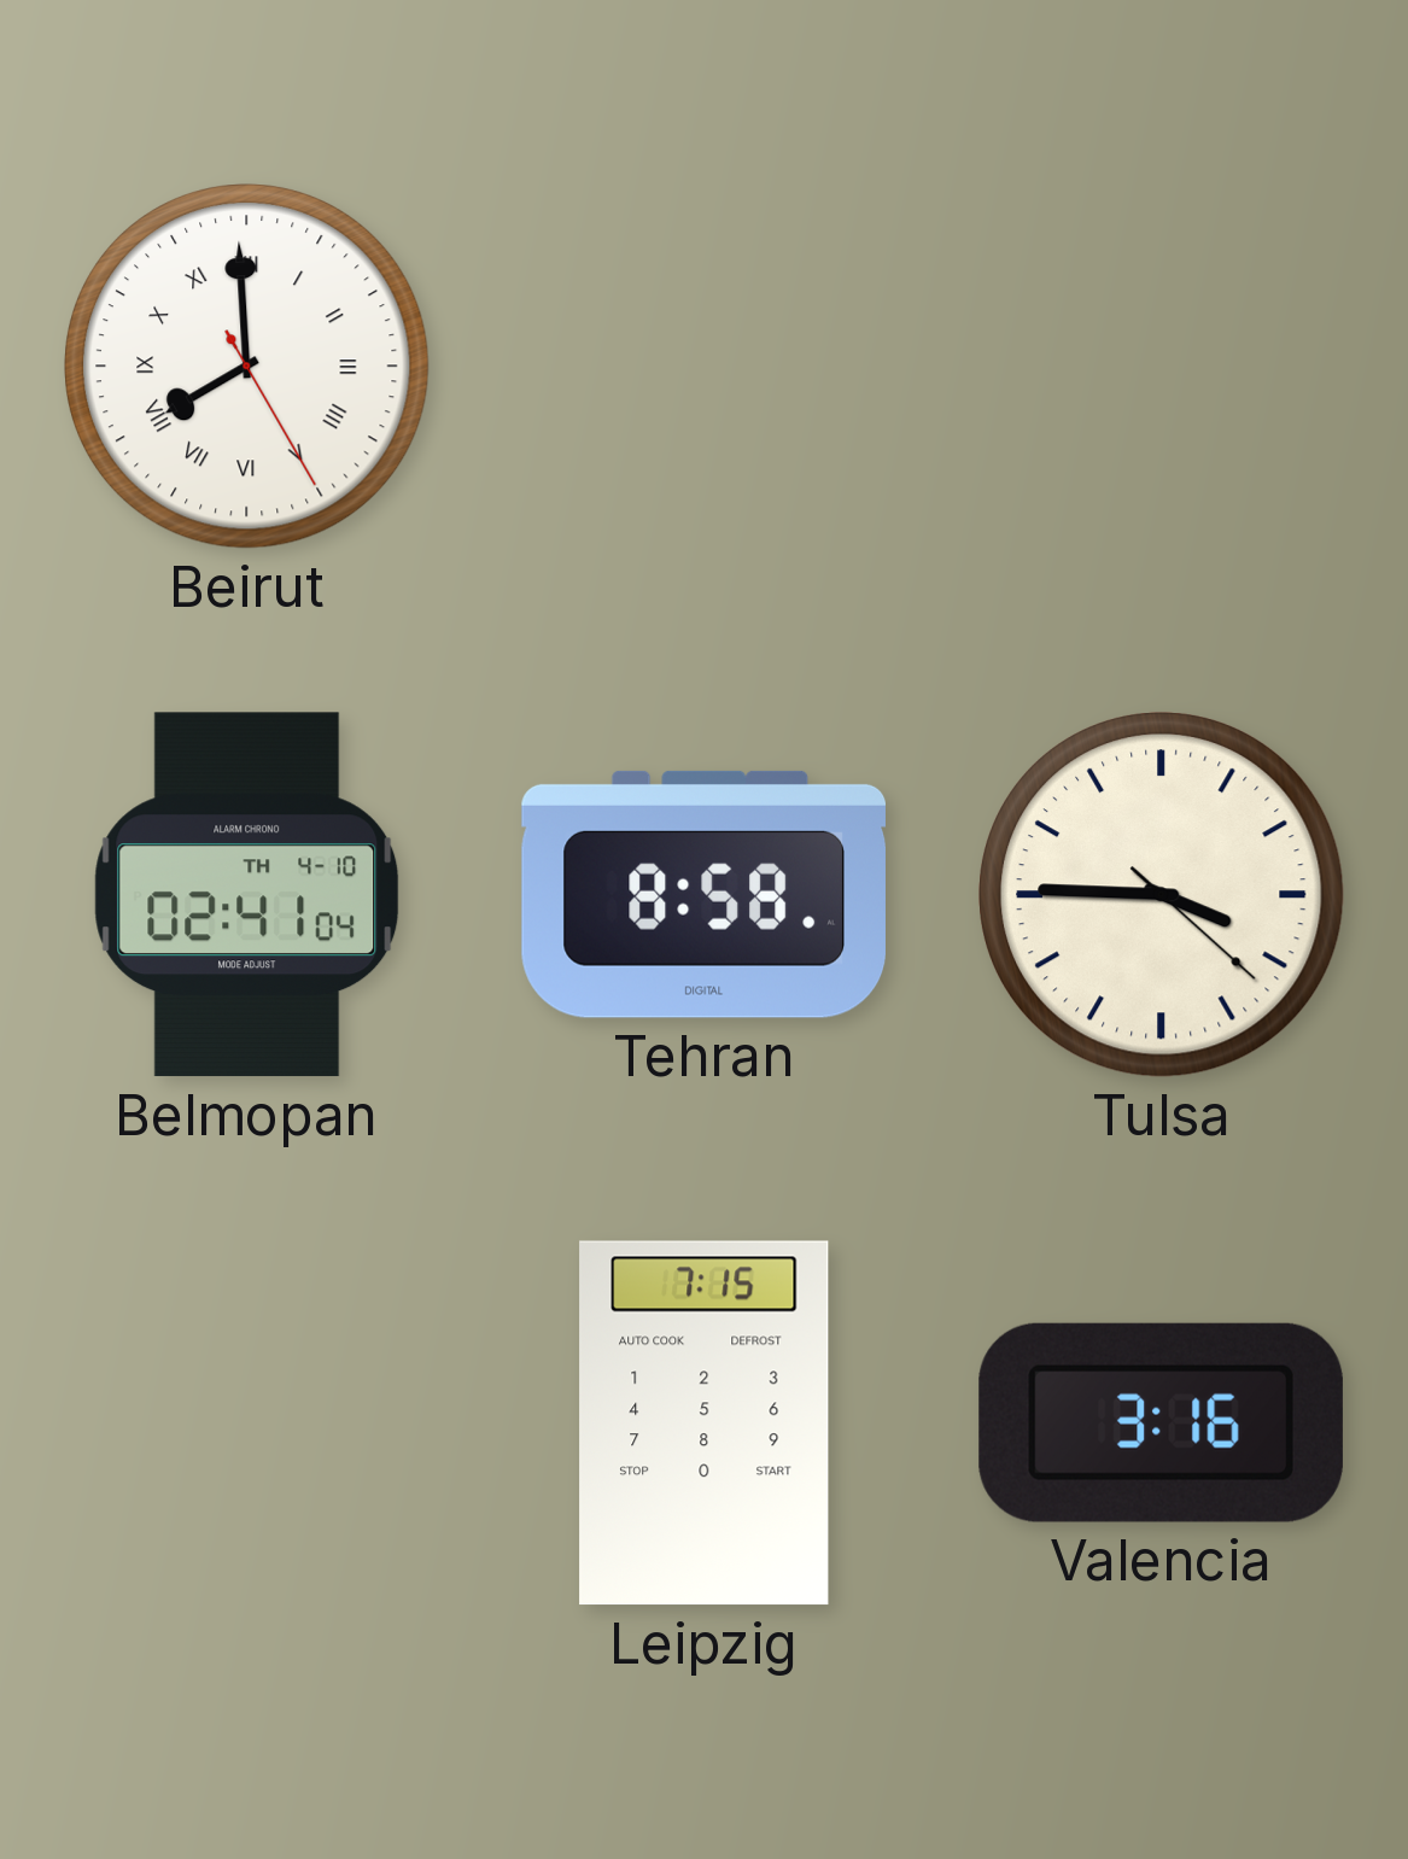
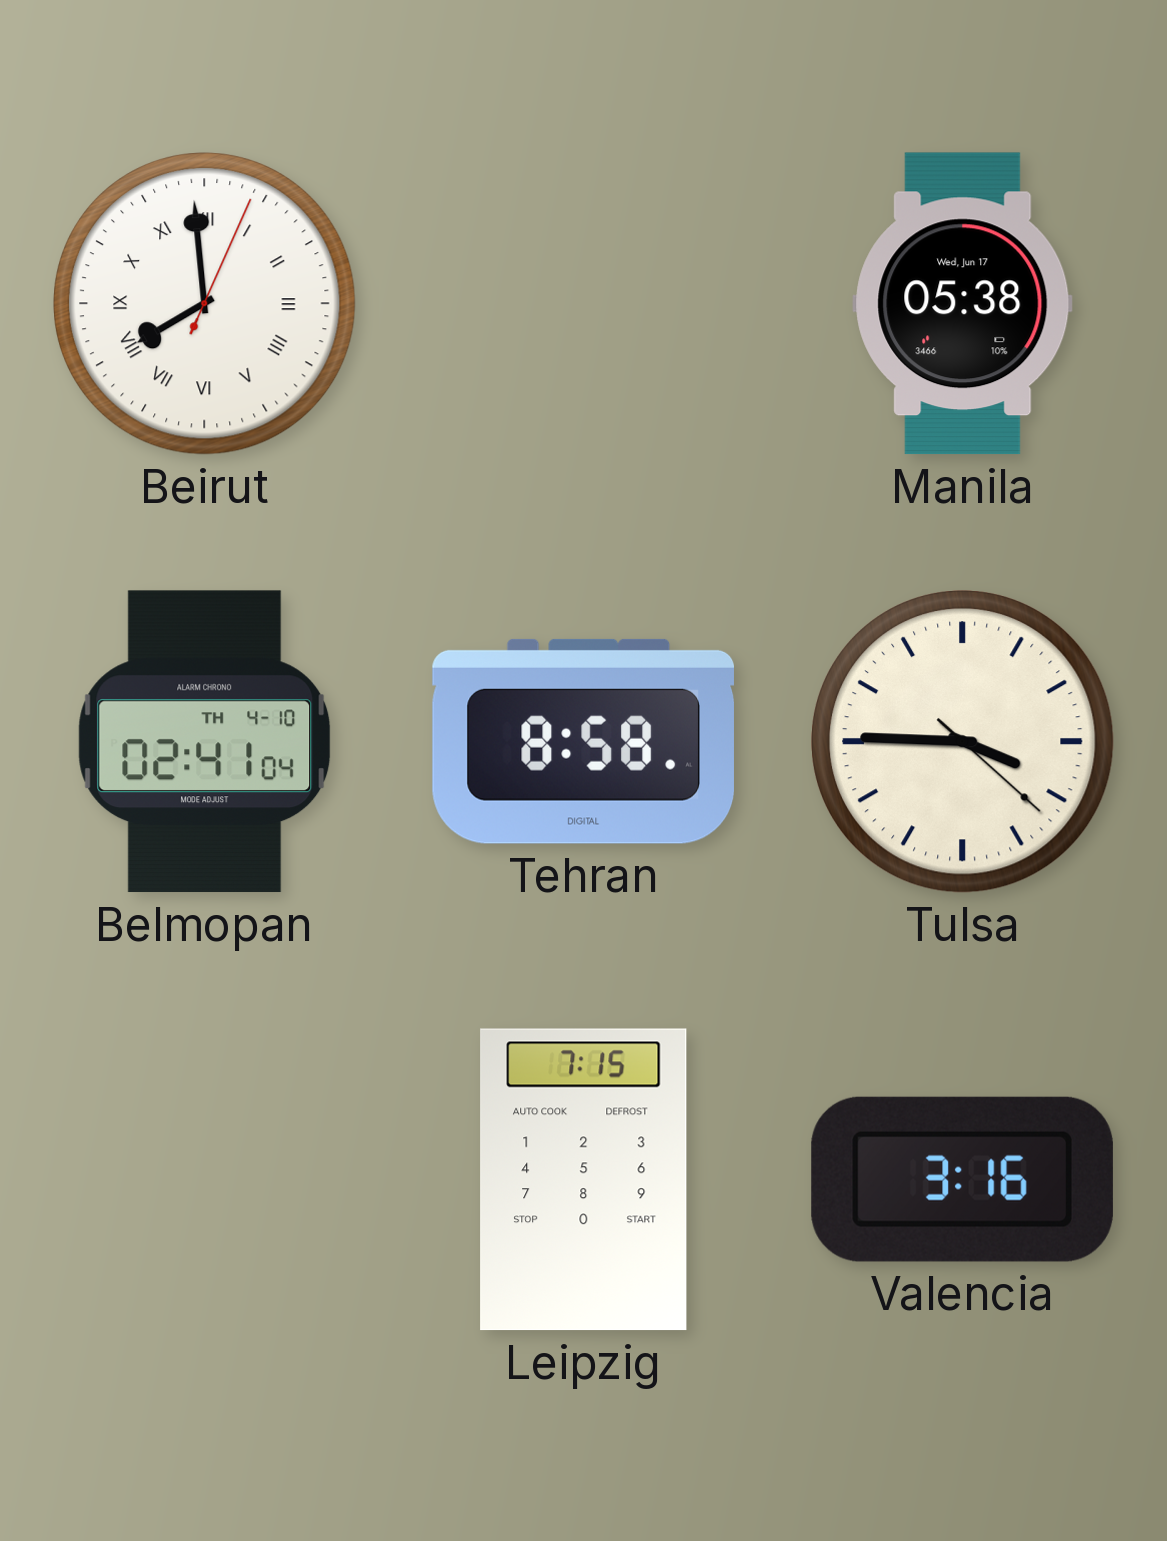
Beirut: 7:59:25 -> 7:59:04 (205, 304)
Manila: none -> 05:38 (963, 304)
